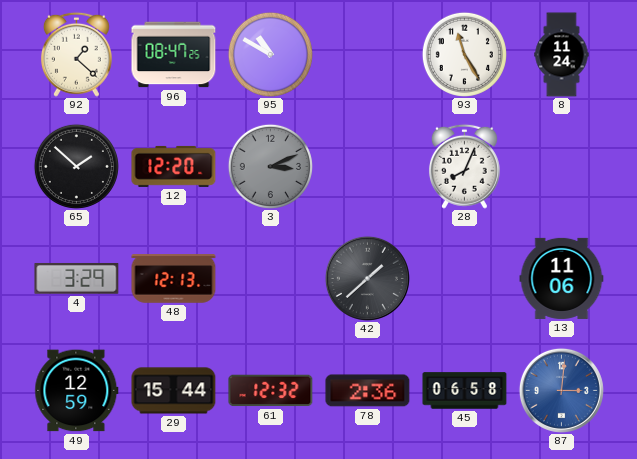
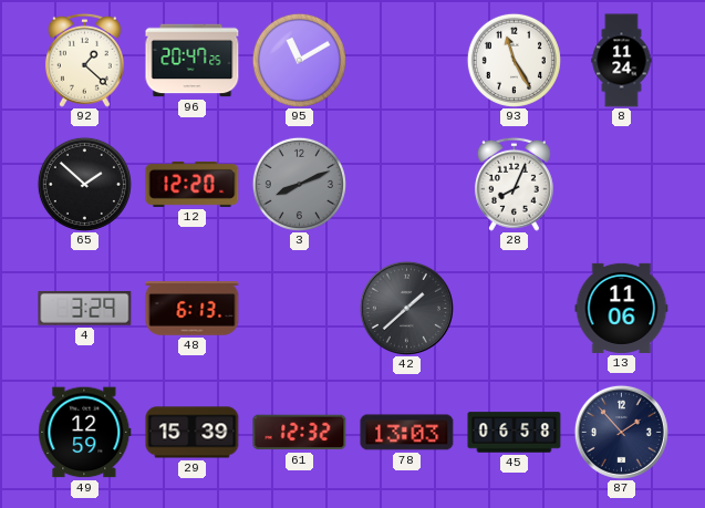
96: 08:47 -> 20:47 (193, 61)
95: 10:50 -> 11:10 (299, 60)
3: 3:11 -> 8:11 (299, 184)
48: 12:13 -> 6:13 (193, 309)
29: 15:44 -> 15:39 (193, 433)
78: 2:36 -> 13:03 (407, 433)
87: 3:01 -> 1:53 (621, 432)
87 dial: blue -> navy (621, 432)
